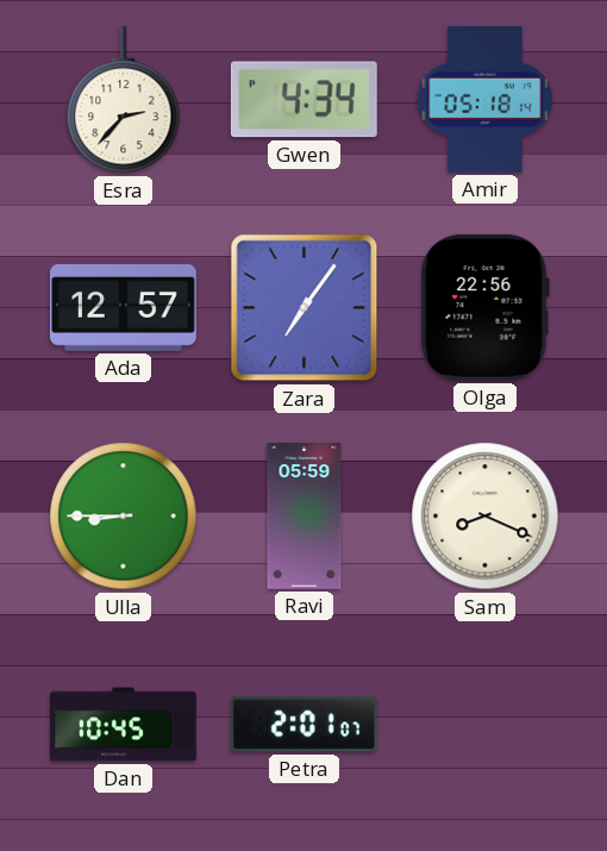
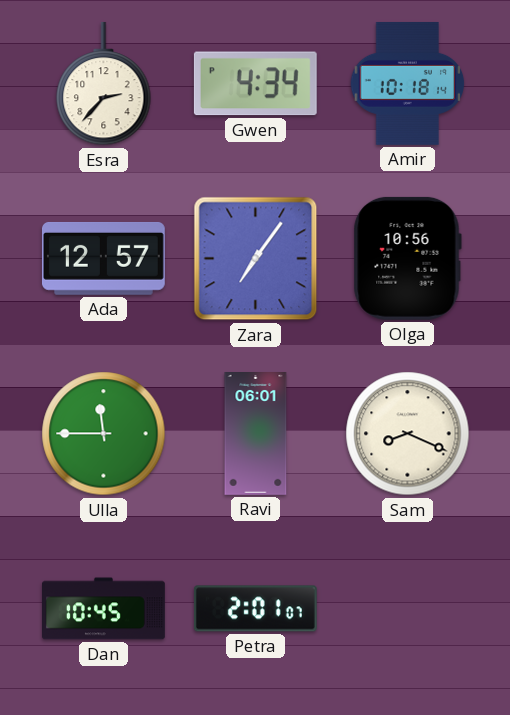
Amir: 05:18 -> 10:18 (408, 83)
Olga: 22:56 -> 10:56 (407, 258)
Ulla: 8:45 -> 11:45 (104, 434)
Ravi: 05:59 -> 06:01 (256, 434)
